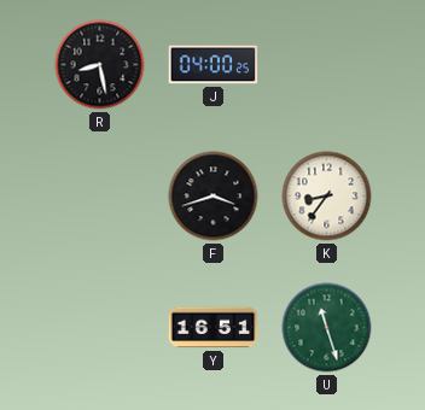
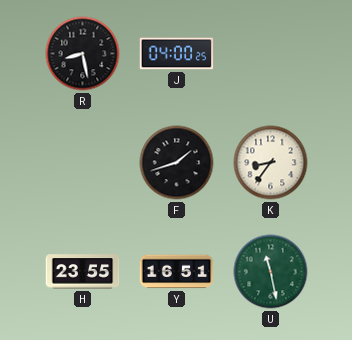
F: 3:42 -> 1:42 (177, 163)
H: none -> 23:55 (83, 272)
U: 11:27 -> 11:28 (271, 272)
